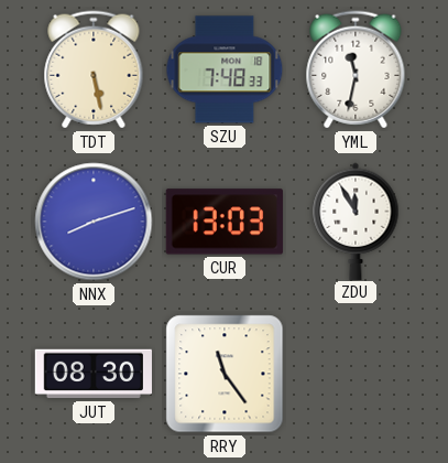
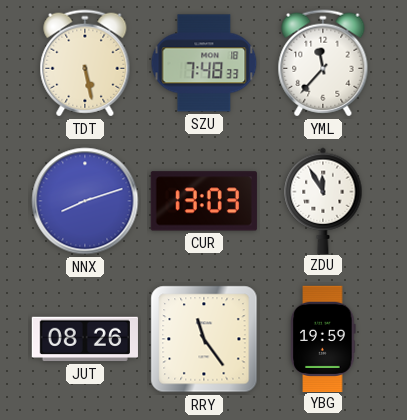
YML: 11:32 -> 11:37 (323, 63)
JUT: 08:30 -> 08:26 (85, 339)
YBG: none -> 19:59 (323, 338)
